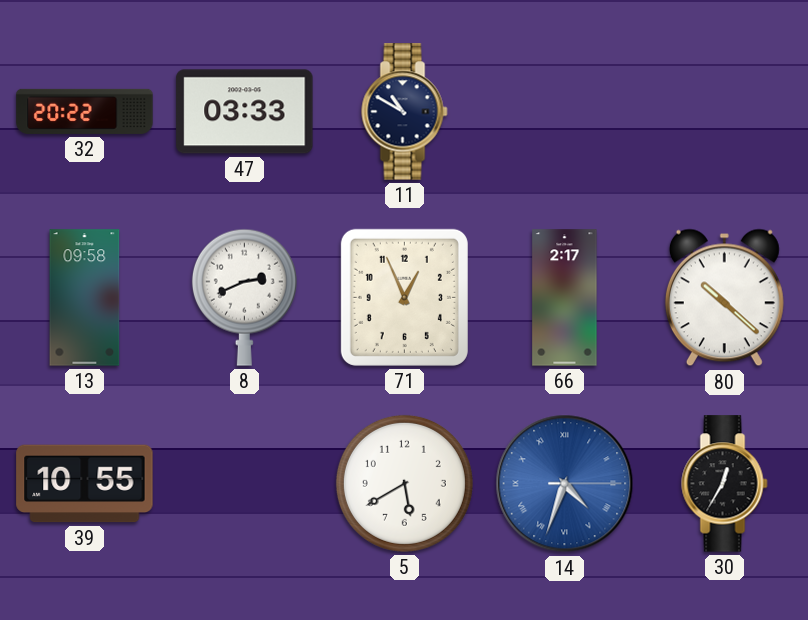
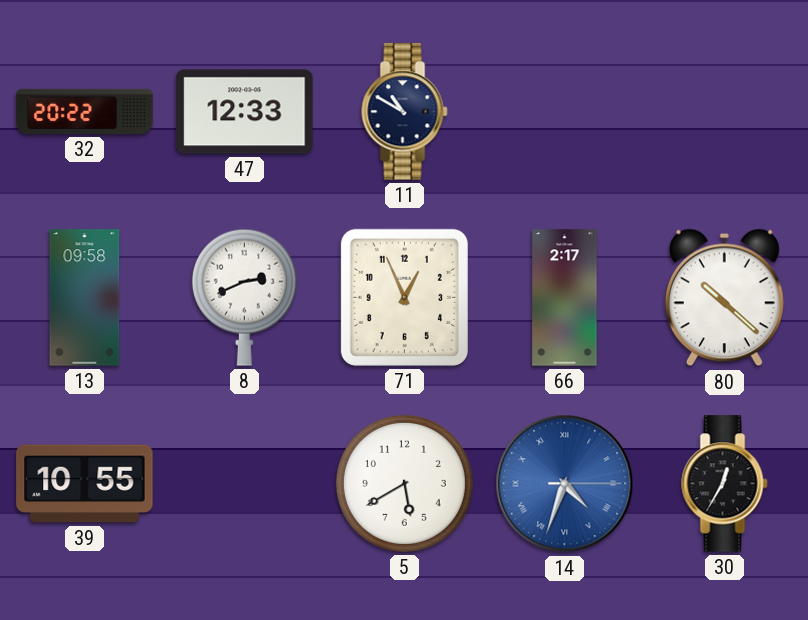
47: 03:33 -> 12:33 (245, 112)
